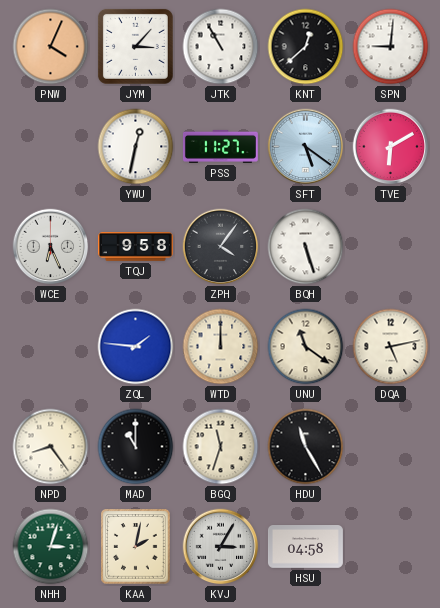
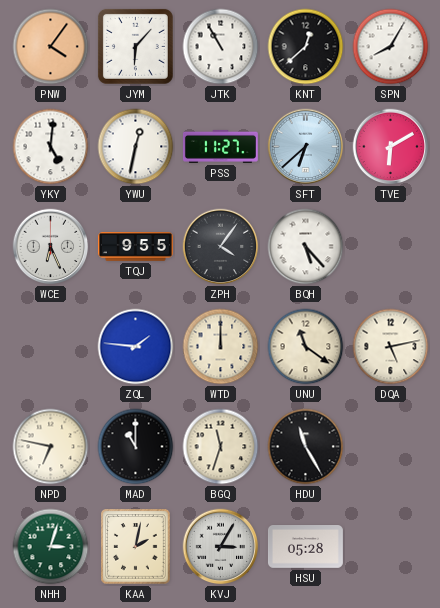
PNW: 4:04 -> 4:06 (51, 47)
JYM: 3:07 -> 6:07 (135, 46)
SPN: 9:01 -> 8:05 (391, 47)
YKY: none -> 5:01 (51, 147)
SFT: 5:21 -> 6:38 (306, 147)
TQJ: 9:58 -> 9:55 (135, 247)
BQH: 5:27 -> 5:23 (306, 247)
NPD: 8:24 -> 6:47 (51, 447)
HSU: 04:58 -> 05:28 (305, 547)
